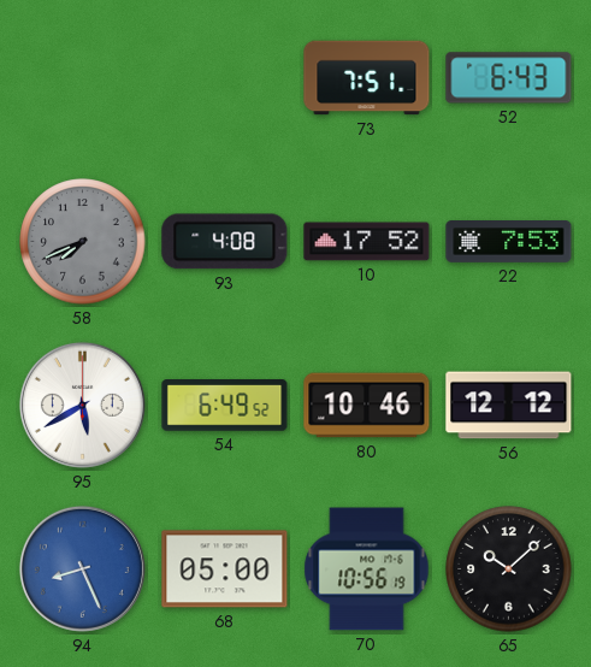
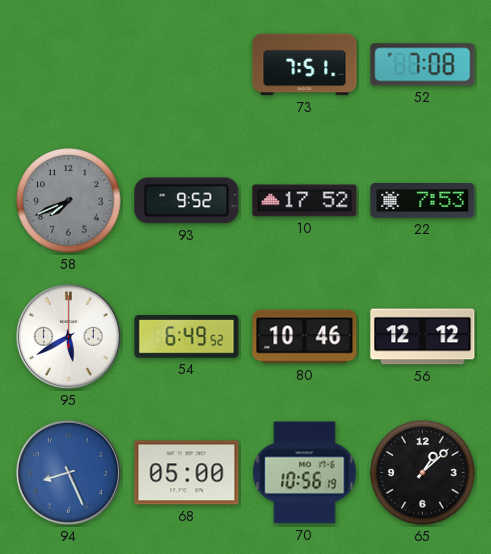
52: 6:43 -> 7:08 (423, 65)
93: 4:08 -> 9:52 (187, 201)
65: 10:08 -> 1:08 (423, 473)
